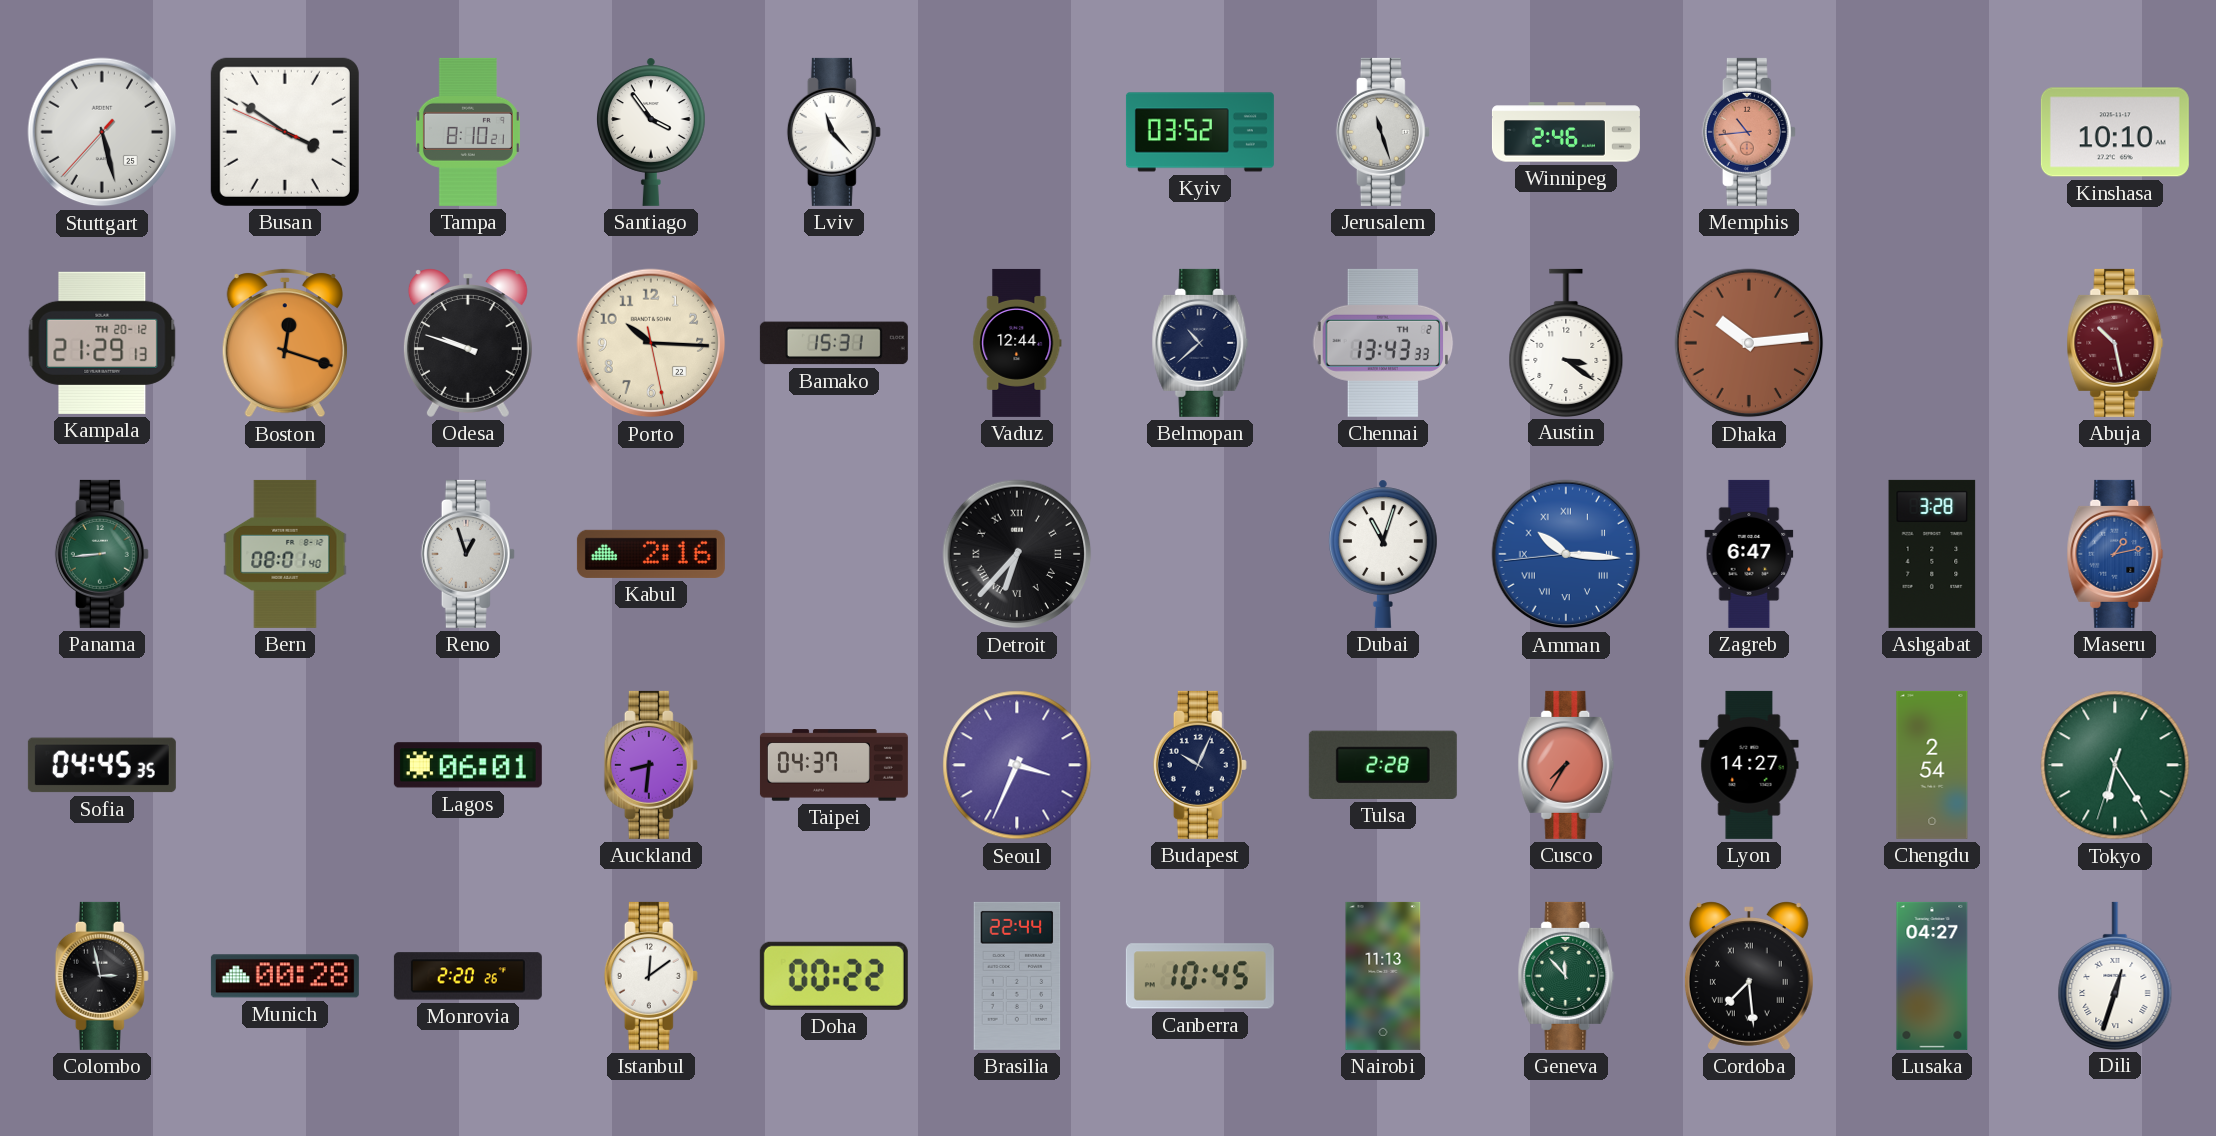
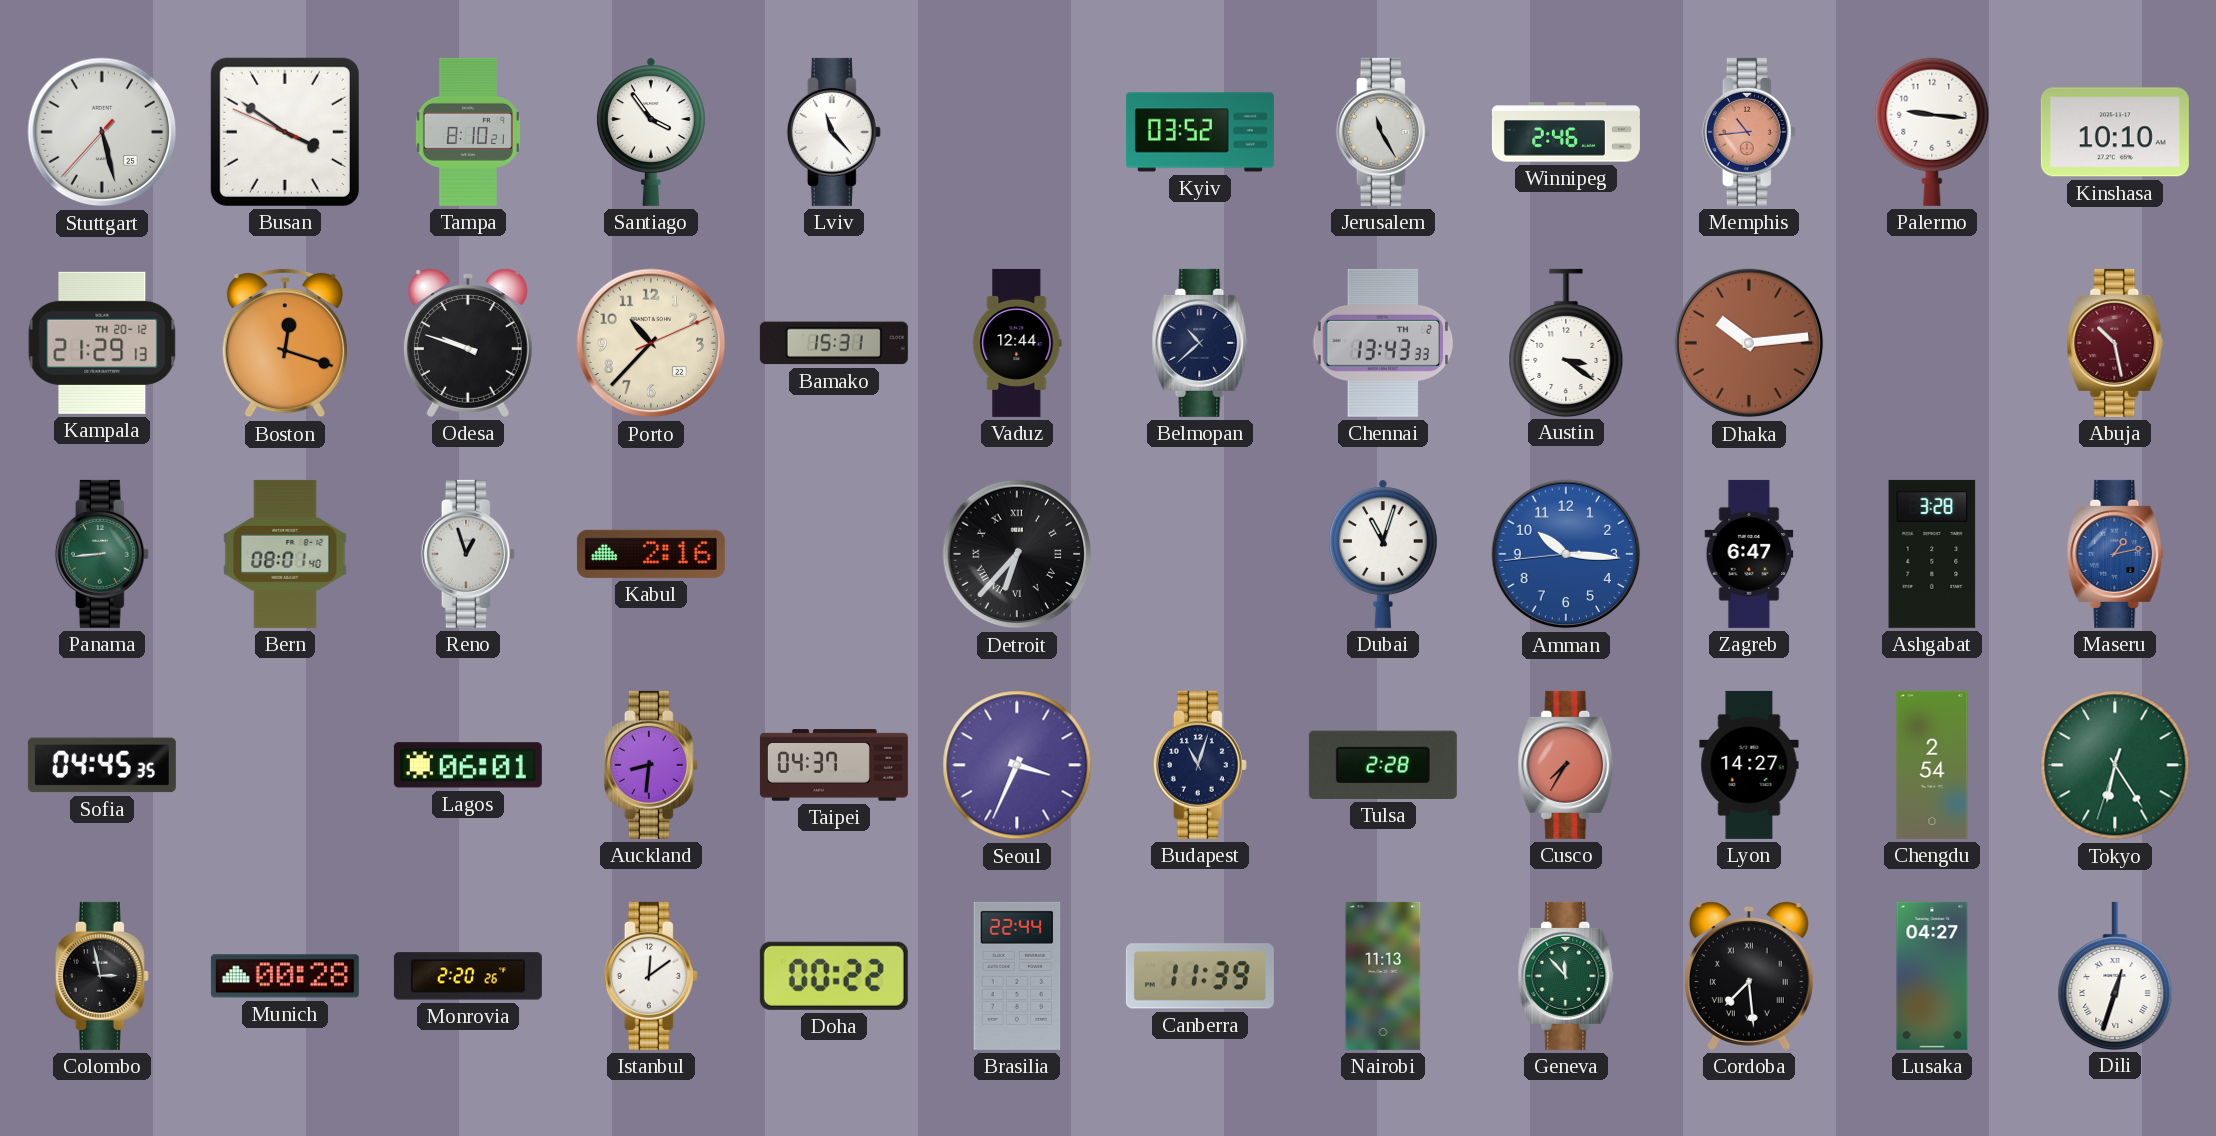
Jerusalem: 11:27 -> 11:25 (1383, 132)
Palermo: none -> 9:16 (1932, 132)
Porto: 10:15 -> 10:37 (651, 343)
Amman numerals: Roman -> Arabic (1566, 554)
Budapest: 10:04 -> 11:03 (1200, 765)
Canberra: 10:45 -> 11:39 (1200, 976)
